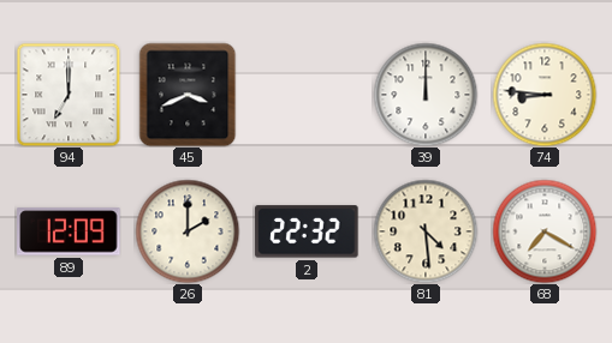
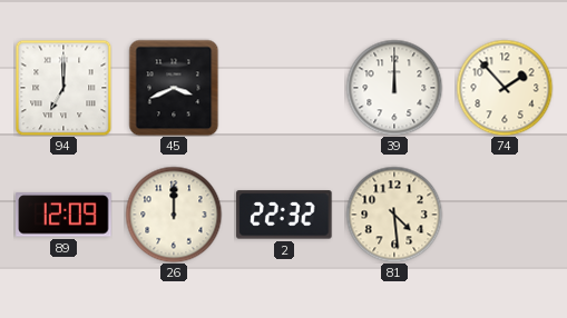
74: 8:46 -> 1:53 (505, 88)
26: 2:00 -> 12:00 (174, 215)
68: 7:20 -> none (545, 231)
